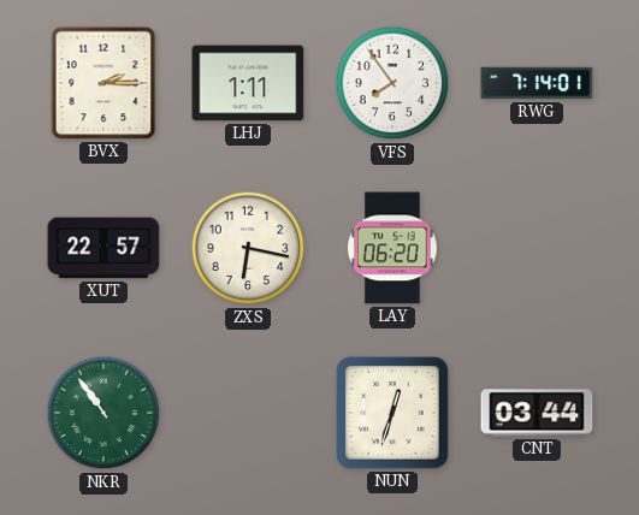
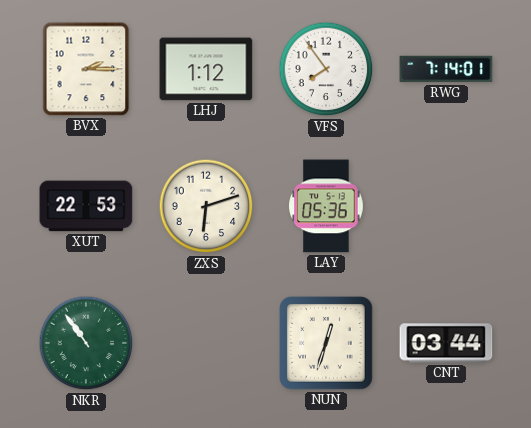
LHJ: 1:11 -> 1:12 (206, 69)
XUT: 22:57 -> 22:53 (86, 206)
ZXS: 6:17 -> 6:12 (206, 206)
LAY: 06:20 -> 05:36 (326, 206)
